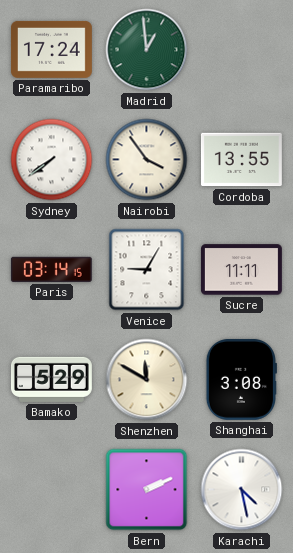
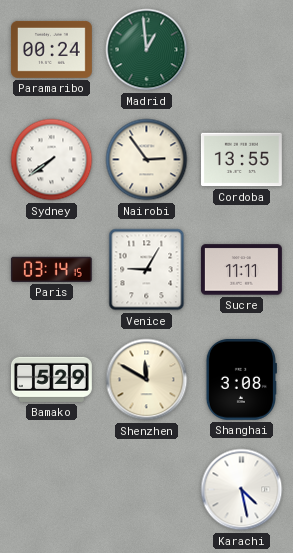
Paramaribo: 17:24 -> 00:24 (51, 49)
Nairobi: 3:54 -> 2:54 (147, 160)
Bern: 2:11 -> none (147, 490)
